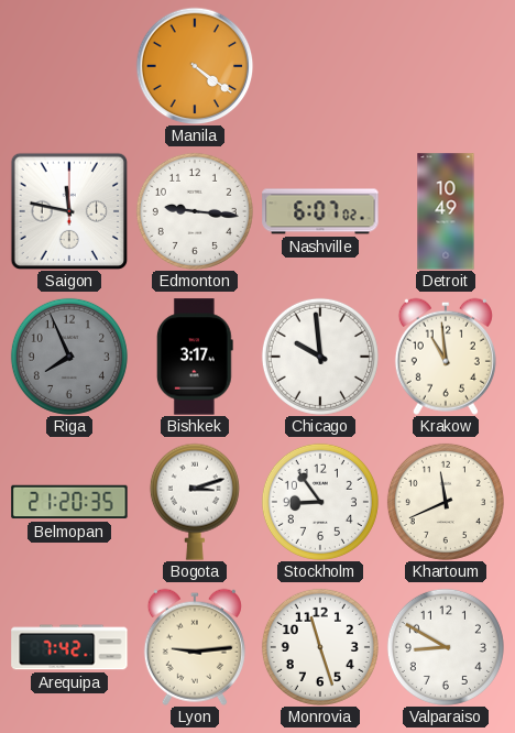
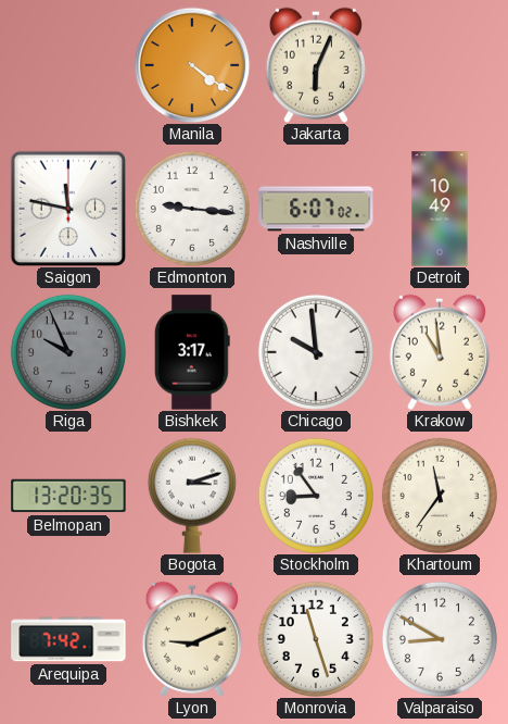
Jakarta: none -> 6:04 (316, 65)
Riga: 7:56 -> 9:56 (68, 352)
Belmopan: 21:20 -> 13:20 (68, 496)
Khartoum: 11:41 -> 11:36 (440, 496)
Lyon: 9:14 -> 9:11 (192, 639)
